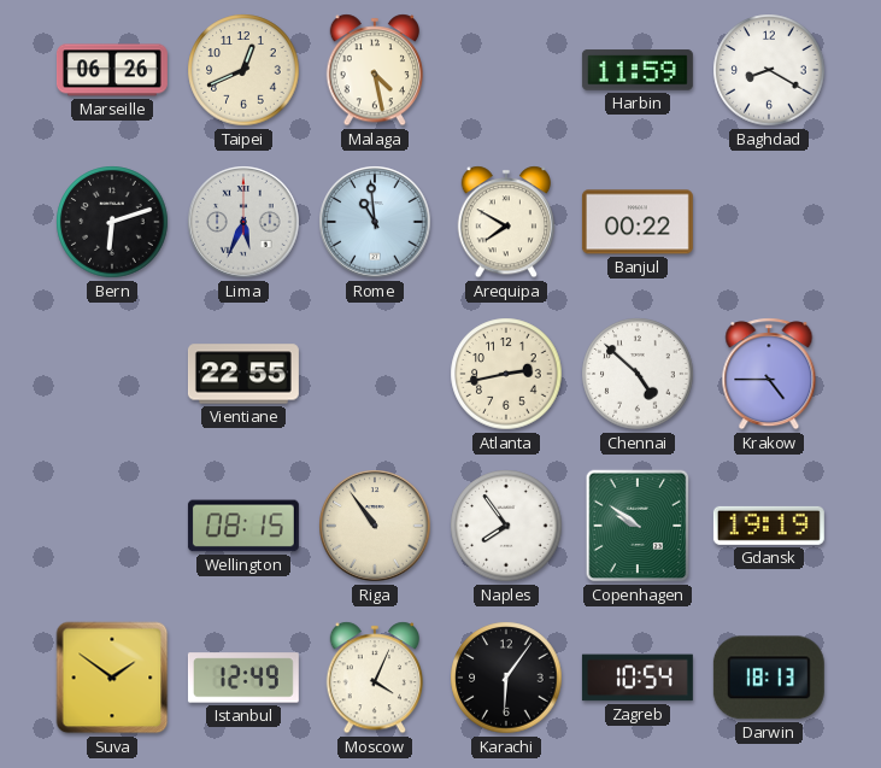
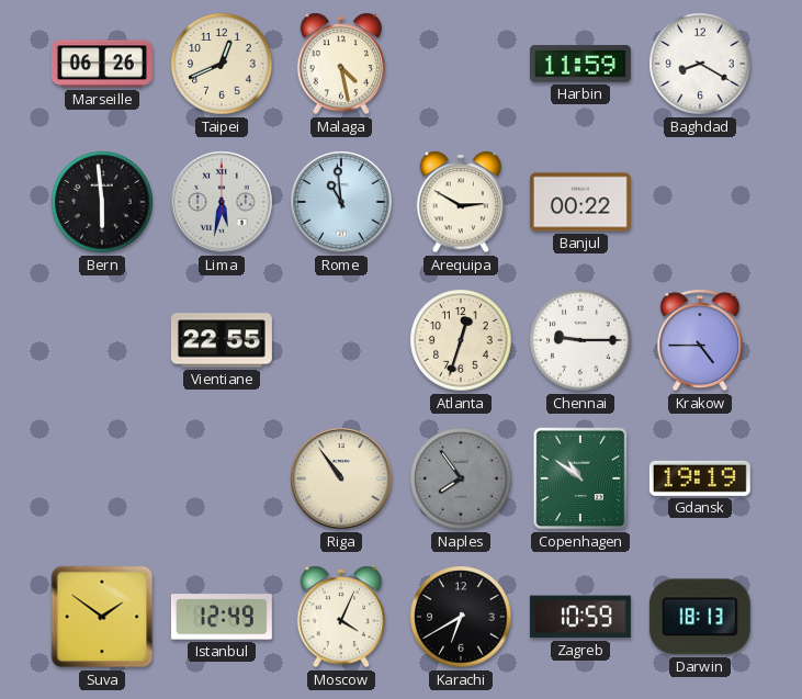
Bern: 6:12 -> 5:59 (102, 202)
Lima: 5:34 -> 5:32 (222, 202)
Arequipa: 7:50 -> 2:50 (460, 202)
Atlanta: 2:43 -> 12:33 (461, 340)
Chennai: 4:52 -> 9:15 (580, 340)
Wellington: 08:15 -> none (243, 526)
Naples dial: white -> grey (461, 478)
Copenhagen: 9:51 -> 10:51 (580, 478)
Karachi: 6:06 -> 6:40 (461, 617)
Zagreb: 10:54 -> 10:59 (580, 617)
